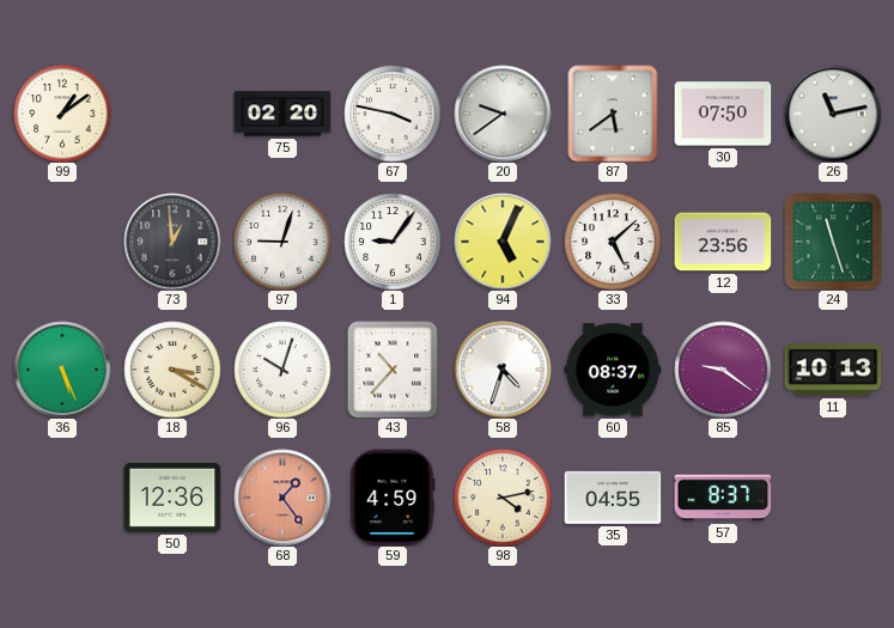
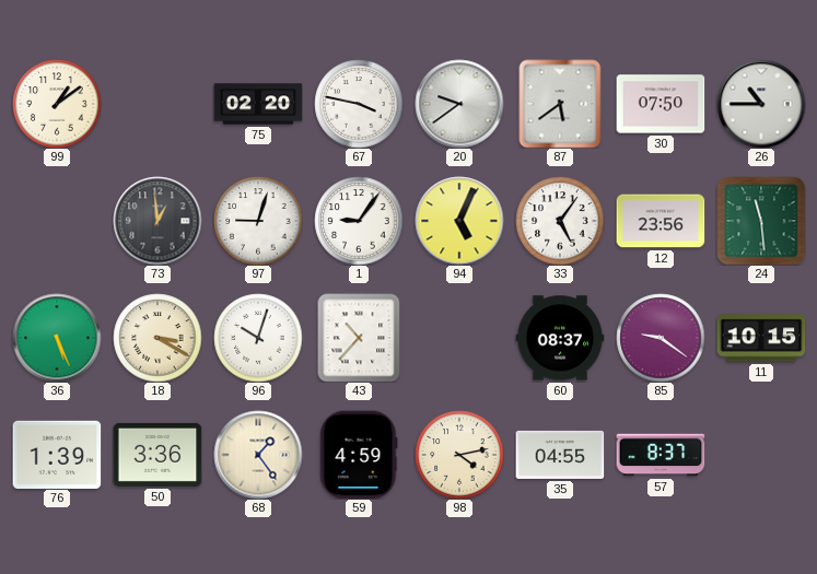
26: 11:13 -> 10:45 (761, 104)
33: 5:08 -> 5:06 (560, 221)
24: 11:27 -> 11:29 (761, 221)
58: 4:33 -> none (503, 370)
11: 10:13 -> 10:15 (761, 338)
76: none -> 1:39 (57, 454)
50: 12:36 -> 3:36 (157, 455)
68 dial: salmon -> cream (258, 455)
